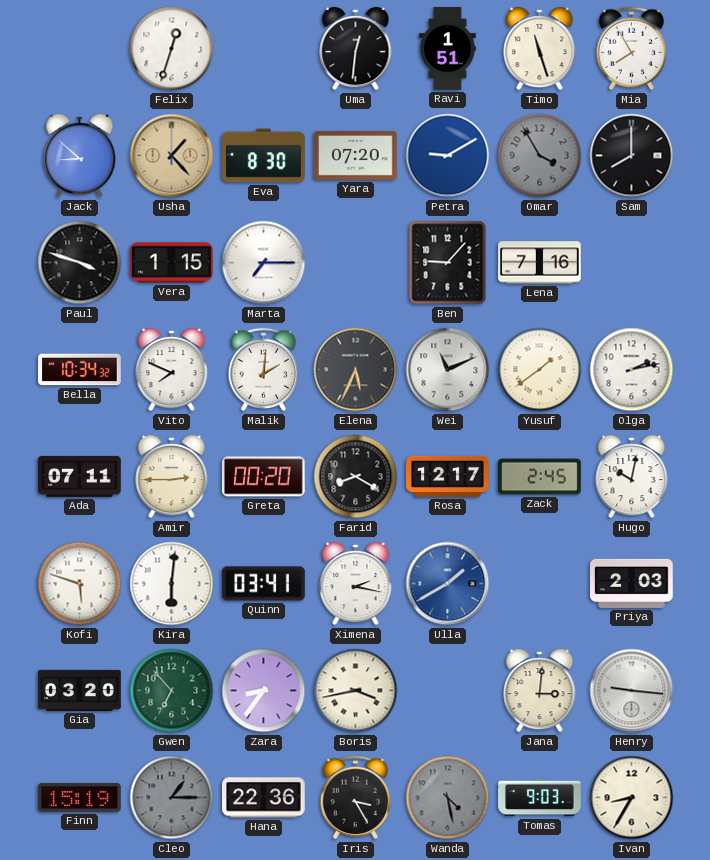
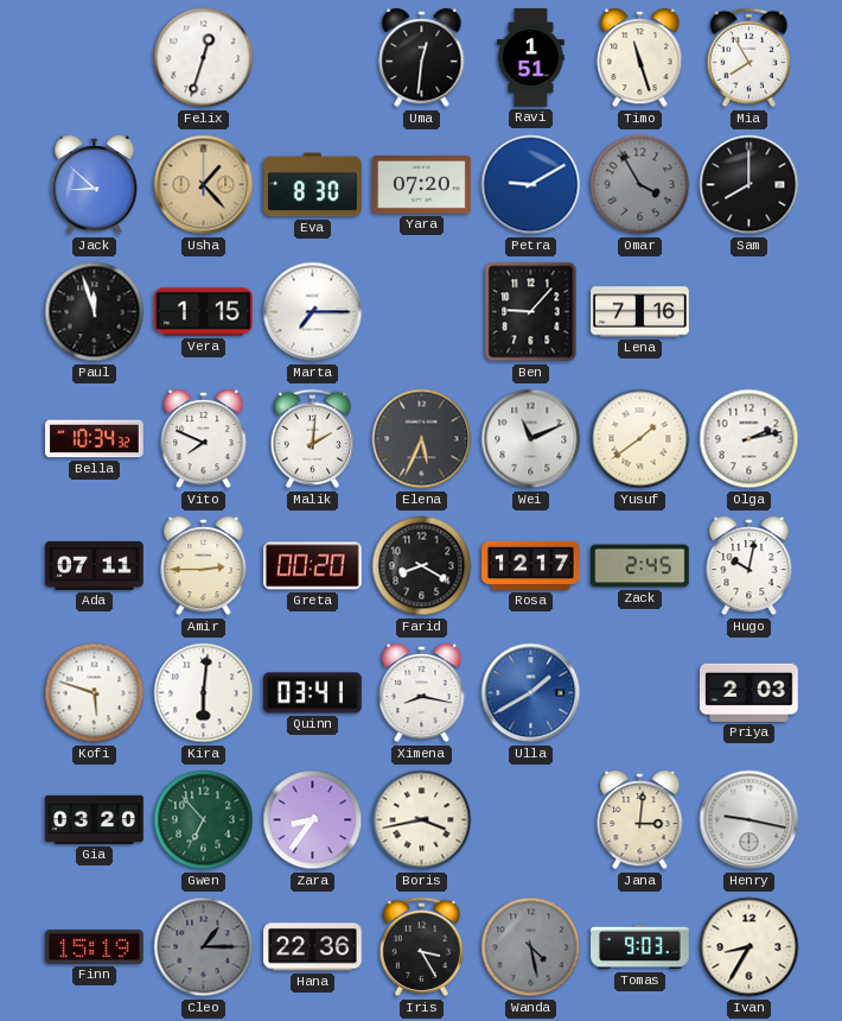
Paul: 3:48 -> 11:57 (95, 312)
Ximena: 2:17 -> 8:17 (422, 693)
Henry: 9:16 -> 9:17 (749, 820)
